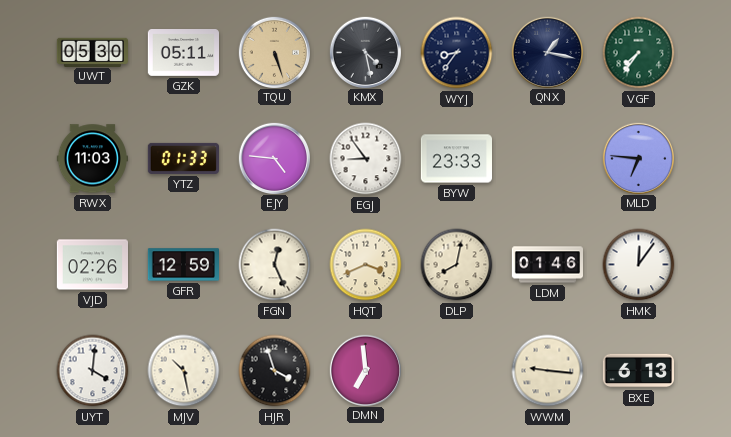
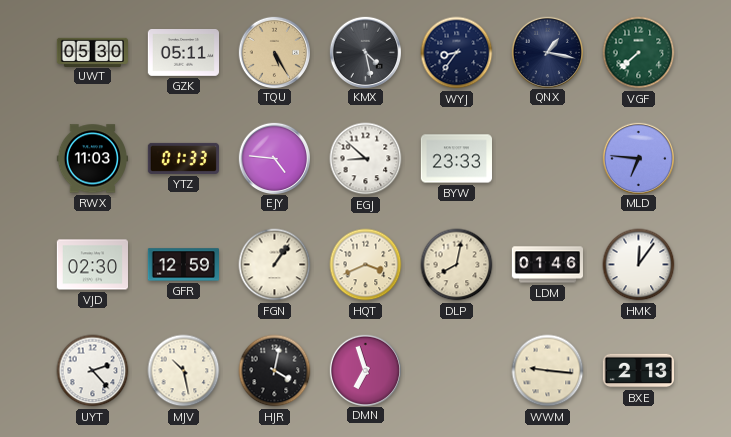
TQU: 5:27 -> 5:25 (274, 52)
VGF: 7:36 -> 7:38 (639, 53)
EGJ: 8:54 -> 8:52 (366, 159)
VJD: 02:26 -> 02:30 (92, 265)
FGN: 12:26 -> 1:06 (275, 265)
UYT: 4:01 -> 2:23 (93, 371)
HJR: 3:57 -> 4:02 (275, 371)
DMN: 6:59 -> 6:57 (365, 370)
BXE: 6:13 -> 2:13 (638, 371)
